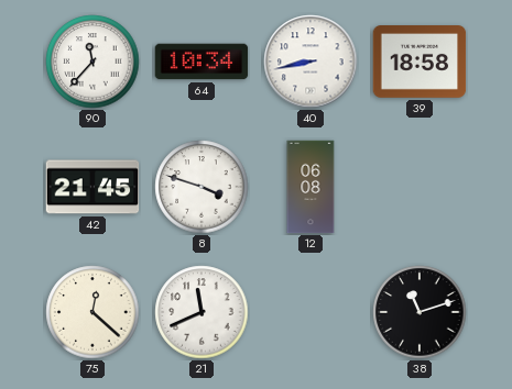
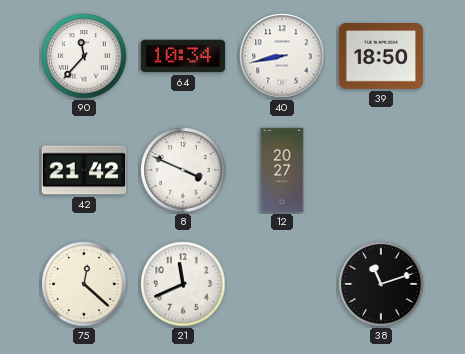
39: 18:58 -> 18:50 (381, 57)
42: 21:45 -> 21:42 (84, 170)
8: 3:48 -> 3:49 (183, 170)
12: 06:08 -> 20:27 (282, 170)
